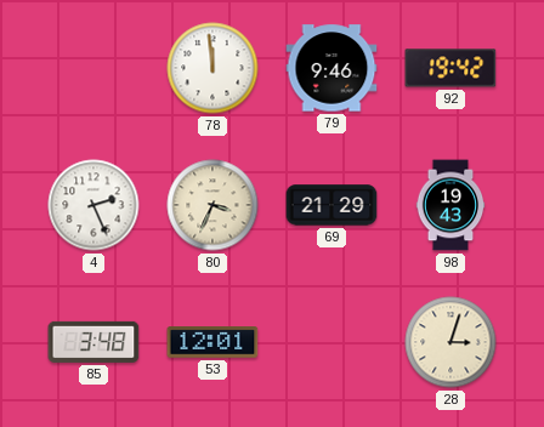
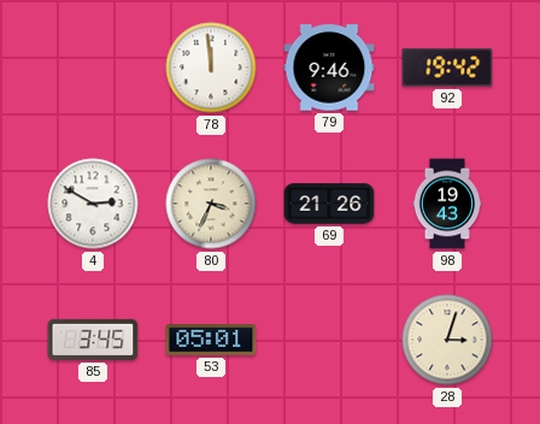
4: 2:26 -> 2:50 (93, 204)
69: 21:29 -> 21:26 (329, 204)
85: 3:48 -> 3:45 (93, 340)
53: 12:01 -> 05:01 (211, 340)
